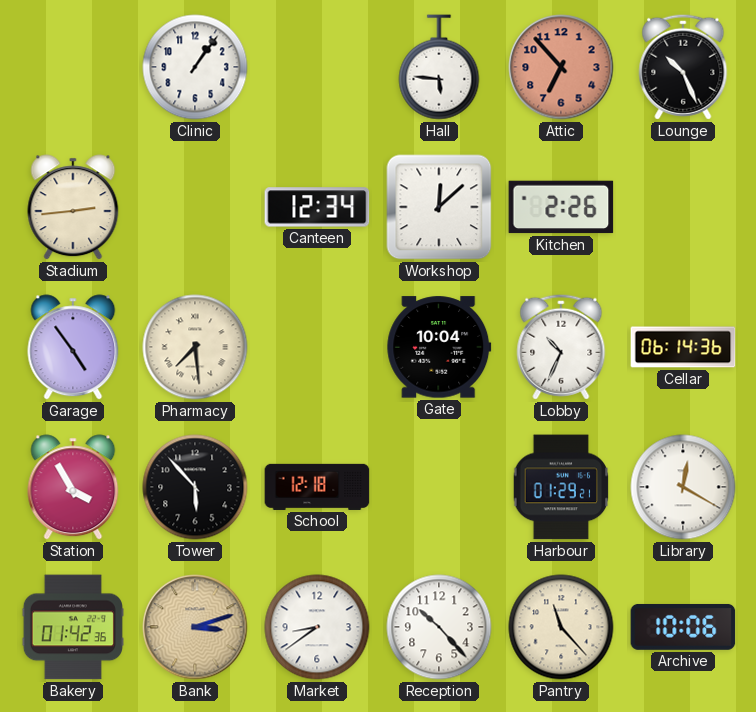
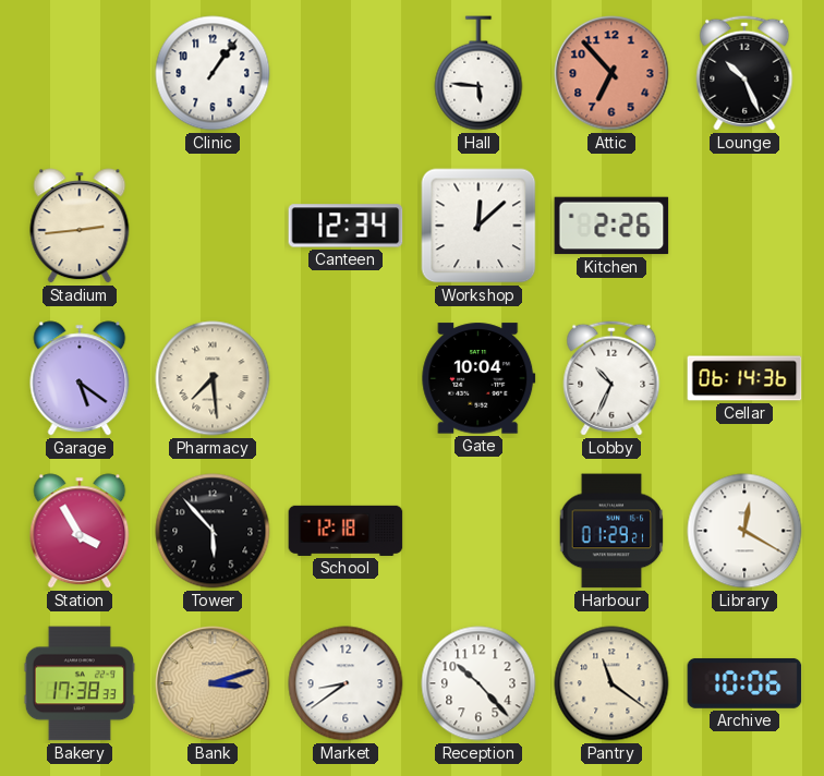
Garage: 4:54 -> 5:21 (80, 378)
Bakery: 01:42 -> 17:38 (80, 683)
Pantry: 11:23 -> 11:21 (611, 683)
